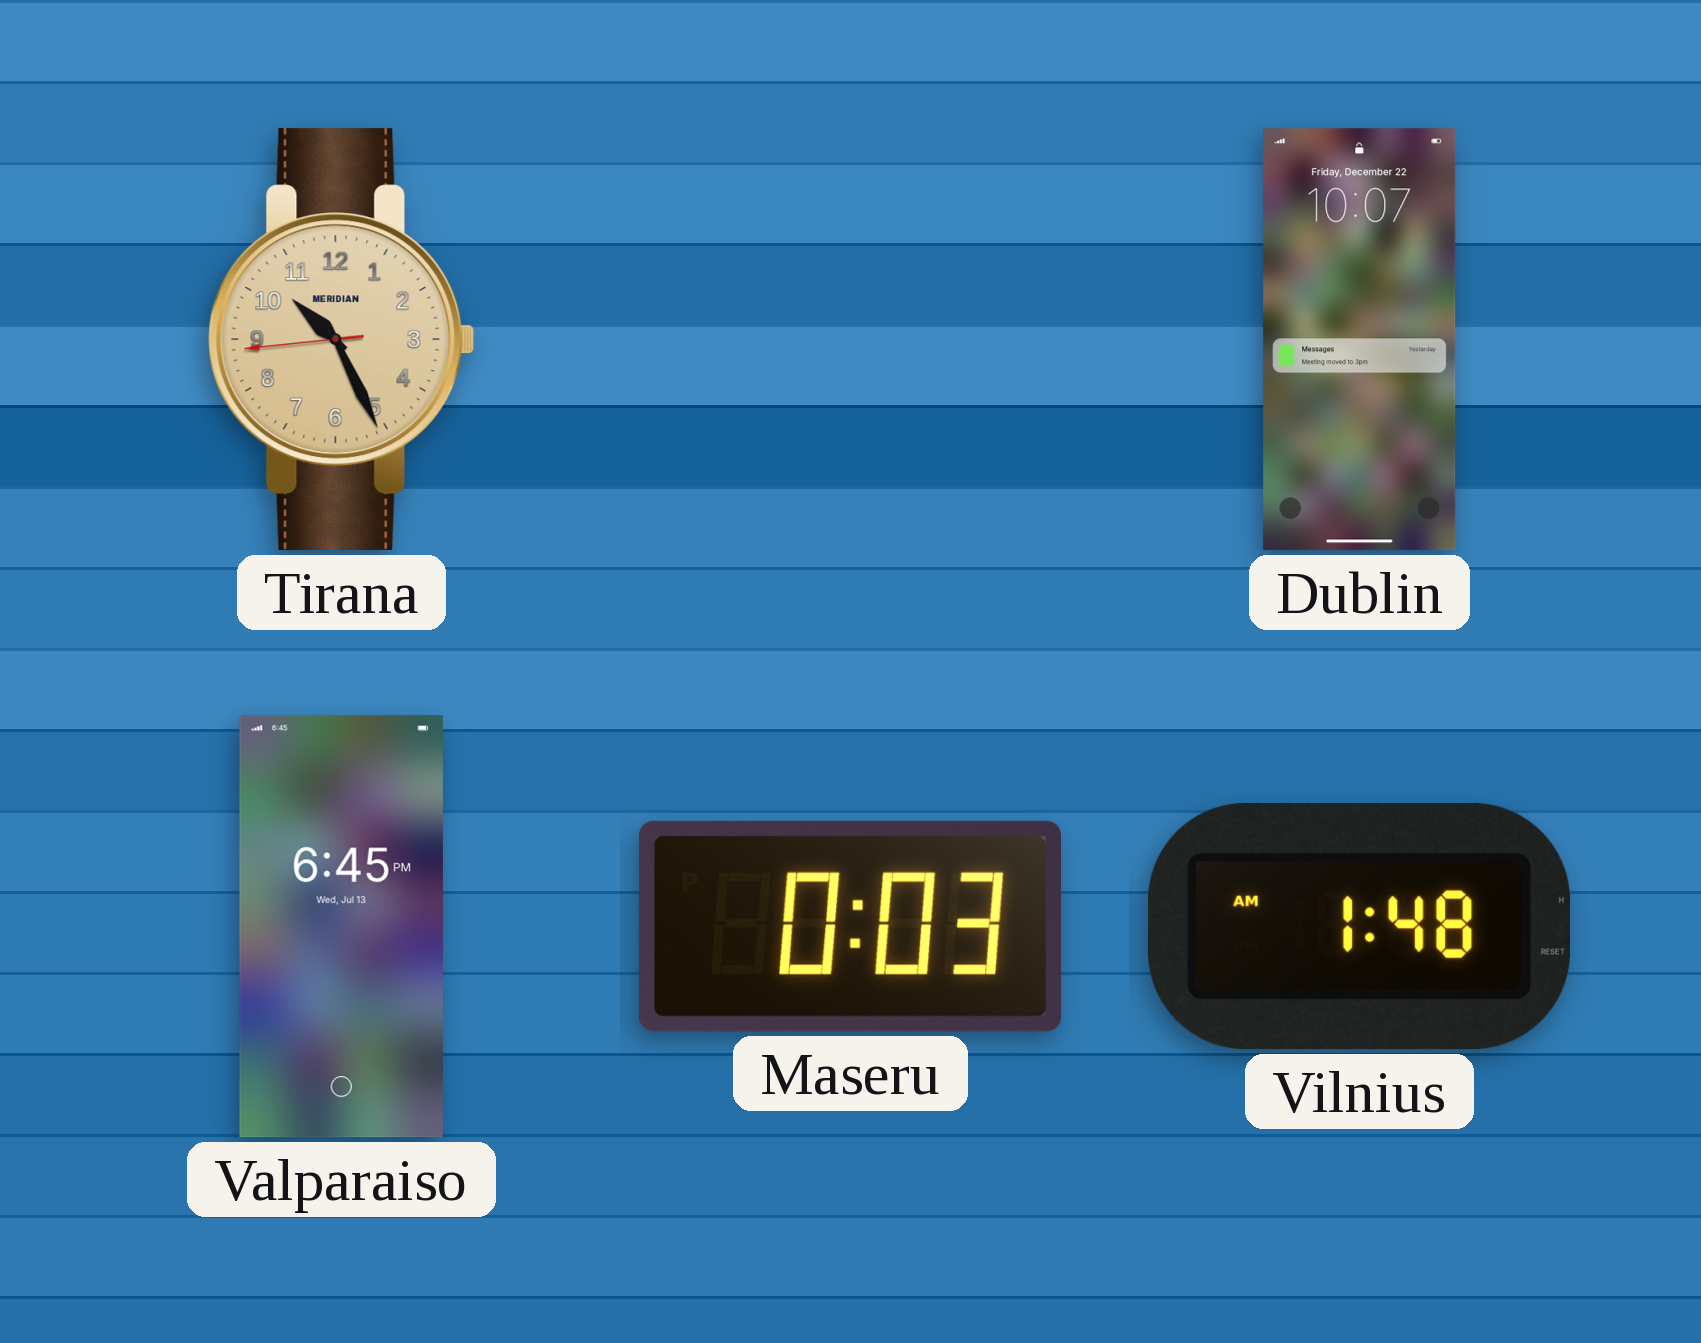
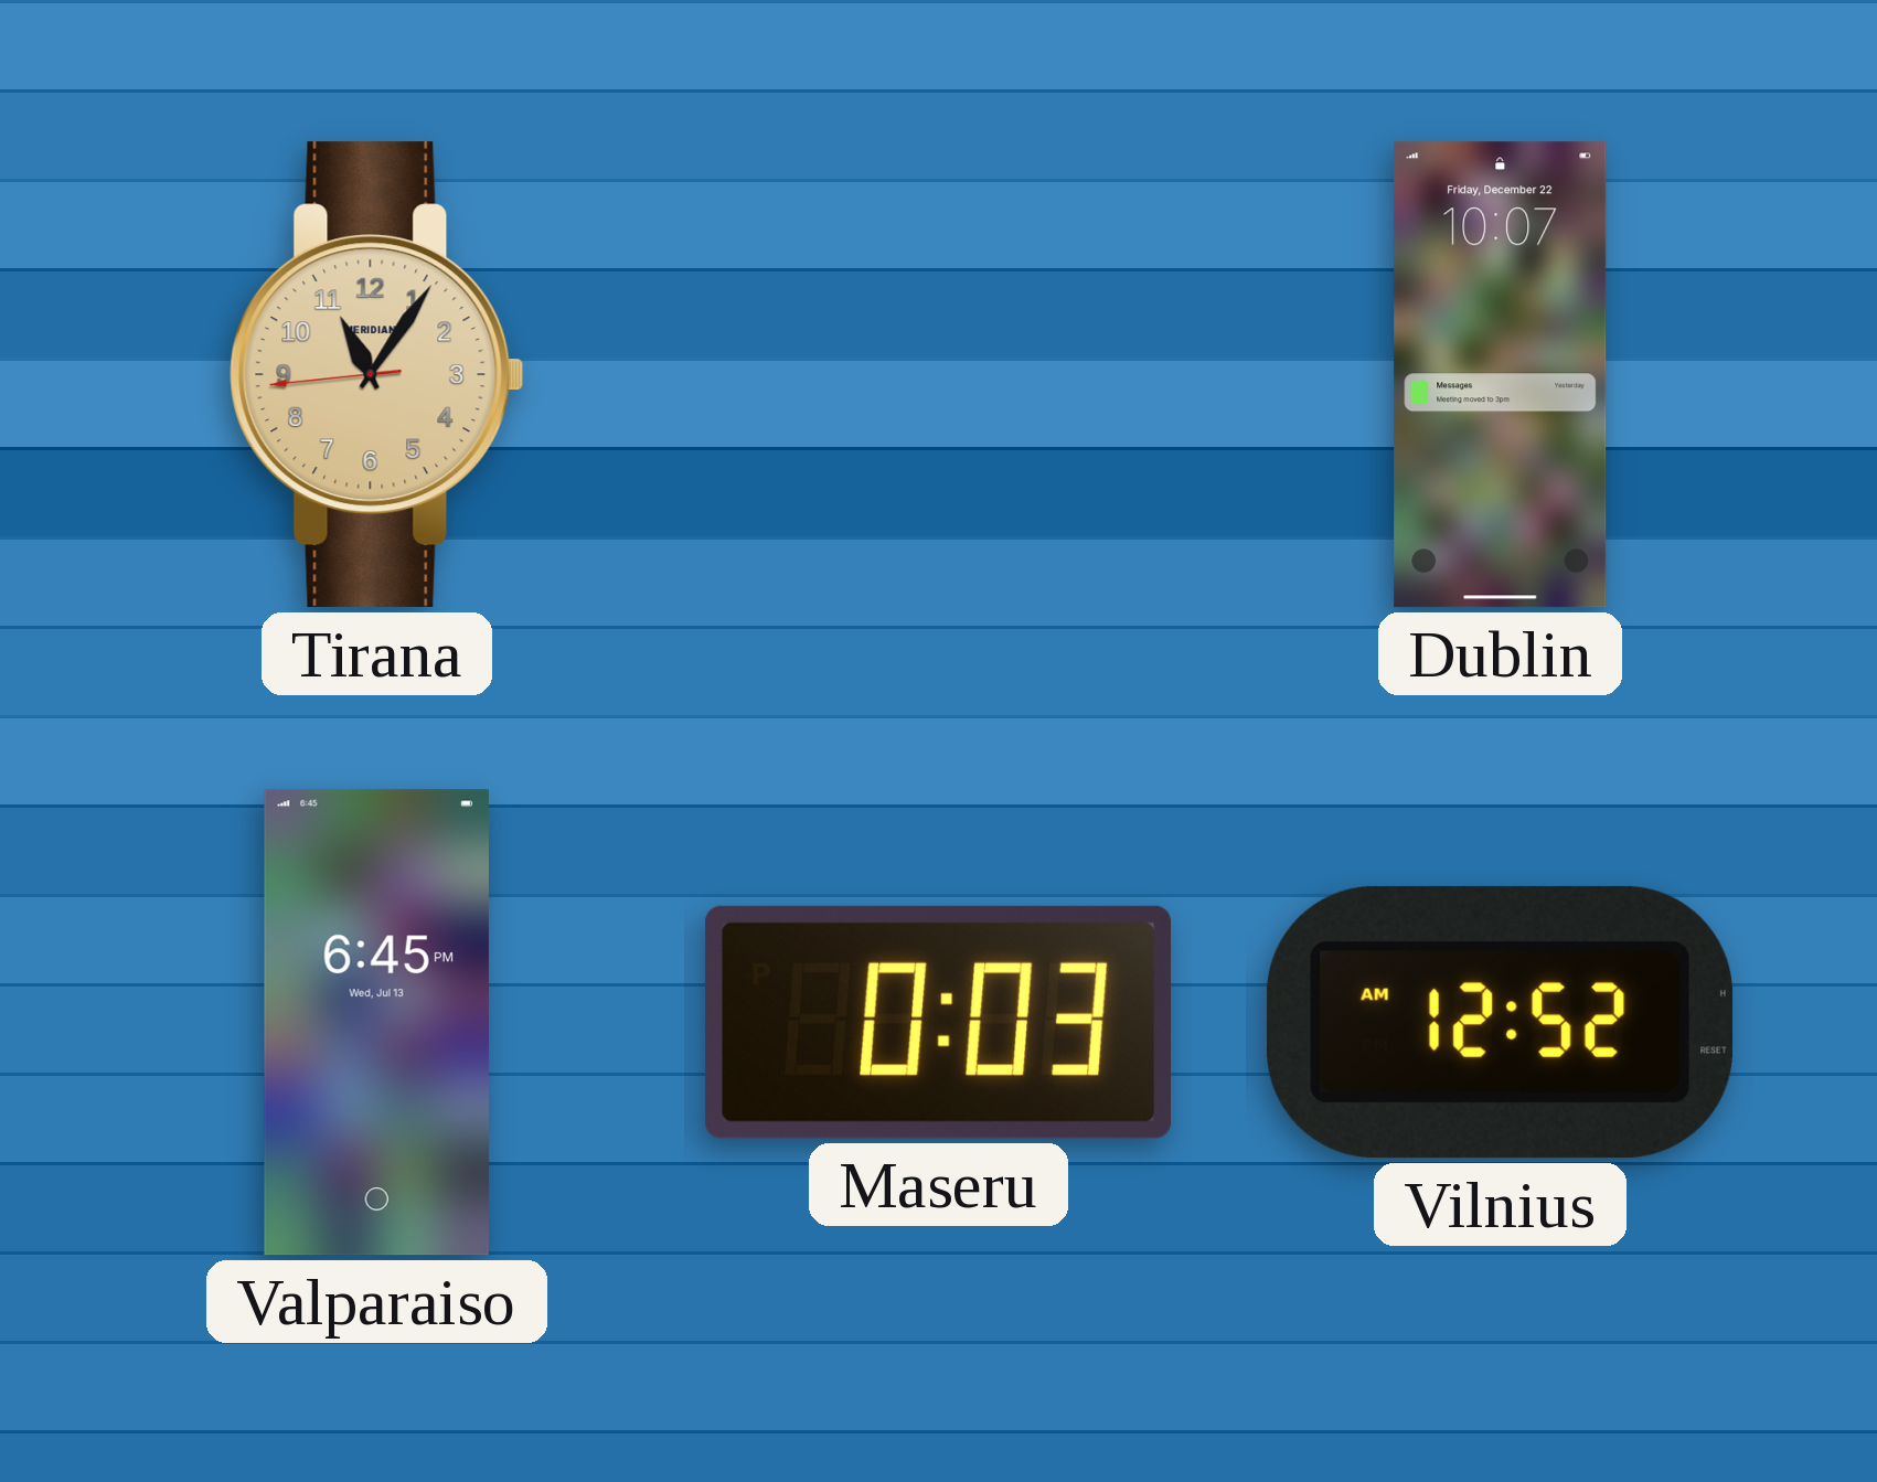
Tirana: 10:25 -> 11:05 (377, 375)
Vilnius: 1:48 -> 12:52 (1500, 1022)
